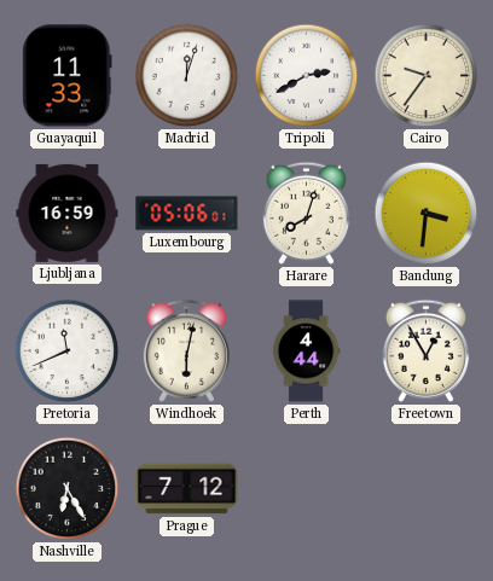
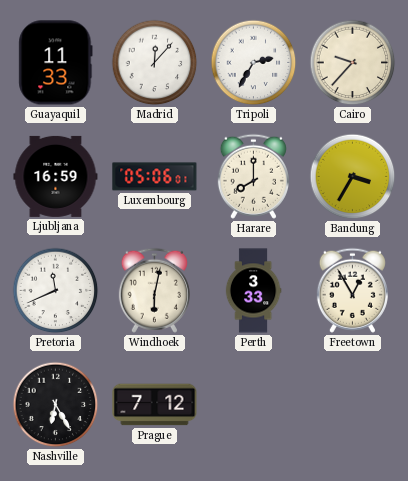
Madrid: 12:03 -> 12:07 (155, 63)
Tripoli: 2:40 -> 2:35 (254, 63)
Cairo: 9:36 -> 9:37 (353, 63)
Harare: 8:03 -> 8:00 (253, 176)
Bandung: 3:31 -> 3:35 (353, 177)
Perth: 4:44 -> 3:33 (253, 291)
